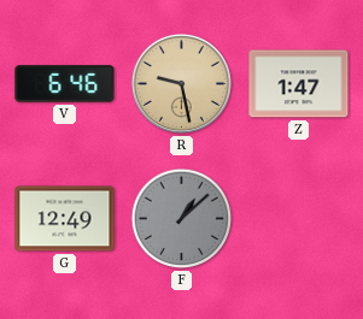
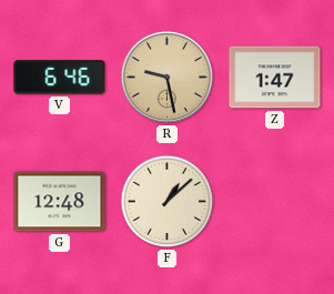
G: 12:49 -> 12:48 (60, 202)
F dial: grey -> cream (168, 202)
